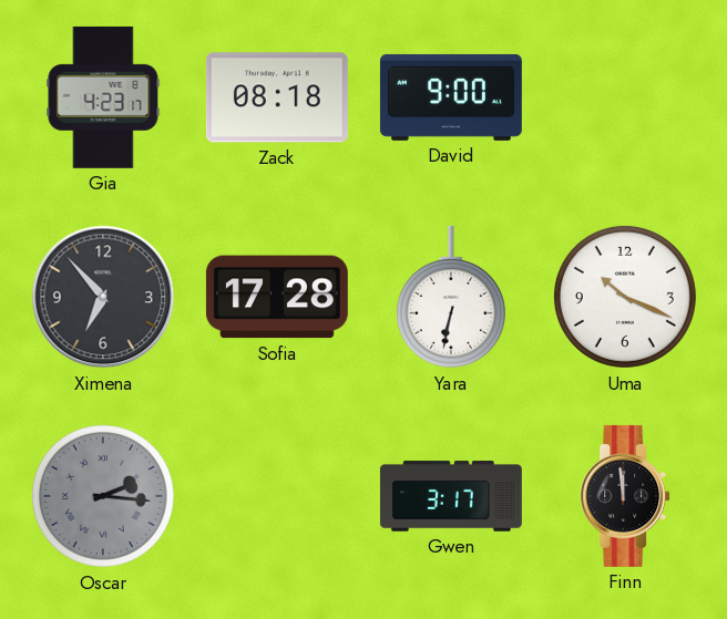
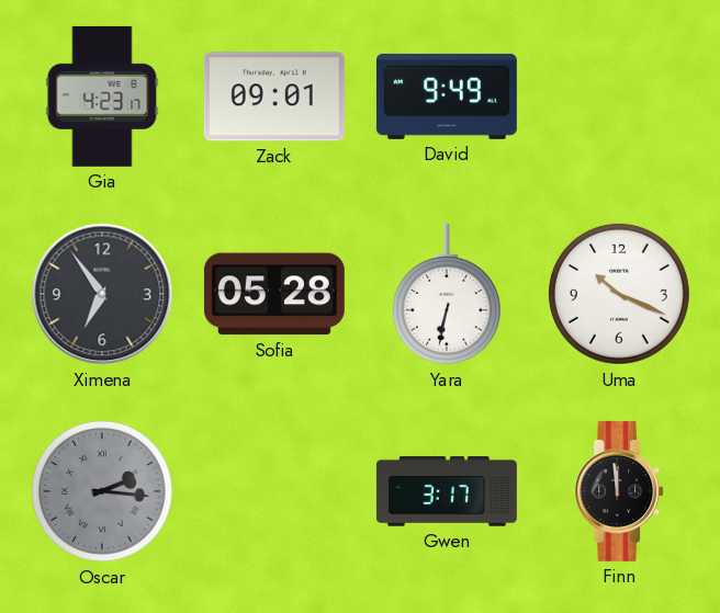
Zack: 08:18 -> 09:01 (274, 97)
David: 9:00 -> 9:49 (447, 97)
Ximena: 6:53 -> 6:54 (102, 294)
Sofia: 17:28 -> 05:28 (274, 294)
